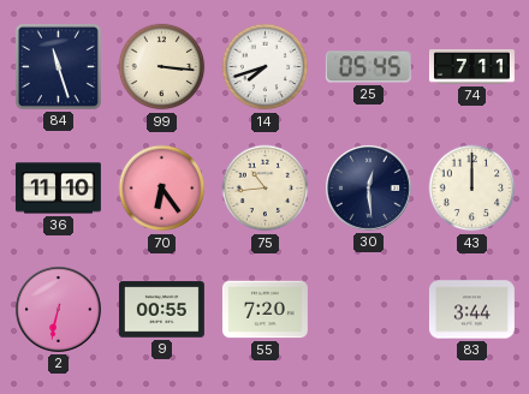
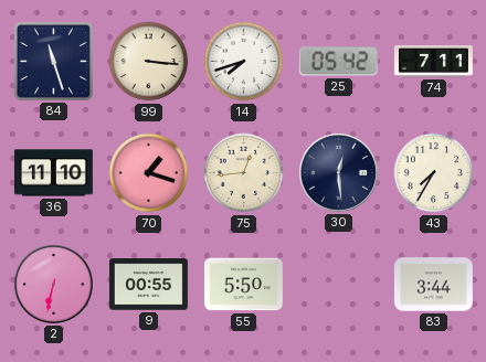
25: 05:45 -> 05:42 (338, 62)
70: 6:24 -> 1:18 (149, 173)
75: 10:44 -> 12:44 (244, 173)
43: 12:00 -> 7:35 (434, 173)
55: 7:20 -> 5:50 (243, 285)
